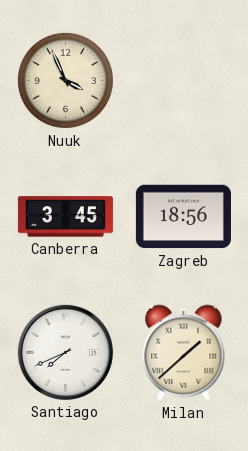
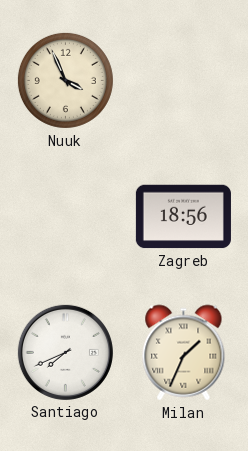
Canberra: 3:45 -> none (65, 217)
Milan: 1:38 -> 1:34 (184, 353)
